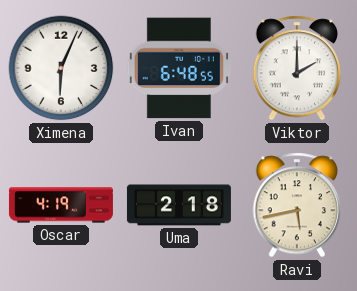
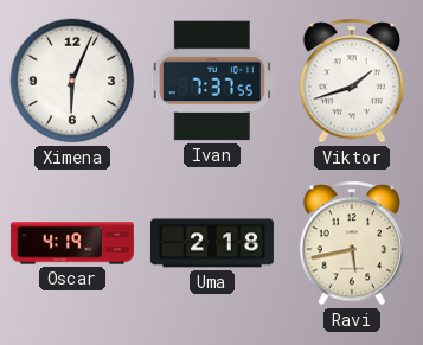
Ivan: 6:48 -> 7:37 (212, 81)
Viktor: 2:00 -> 1:42 (351, 81)
